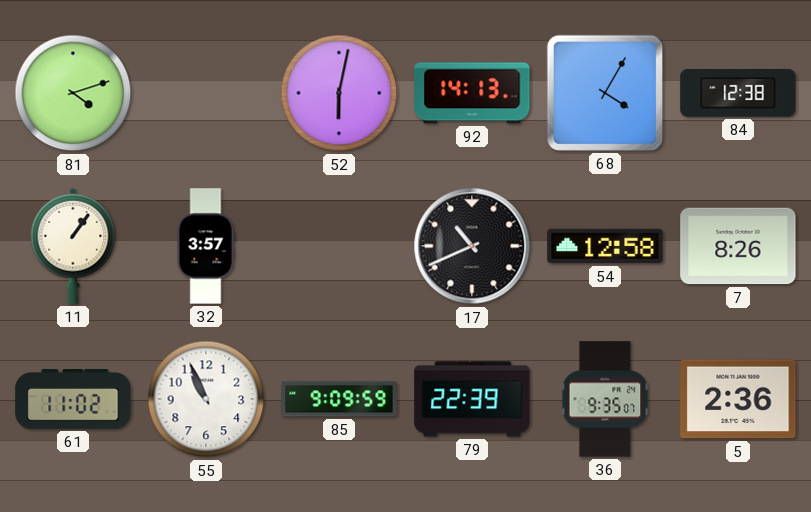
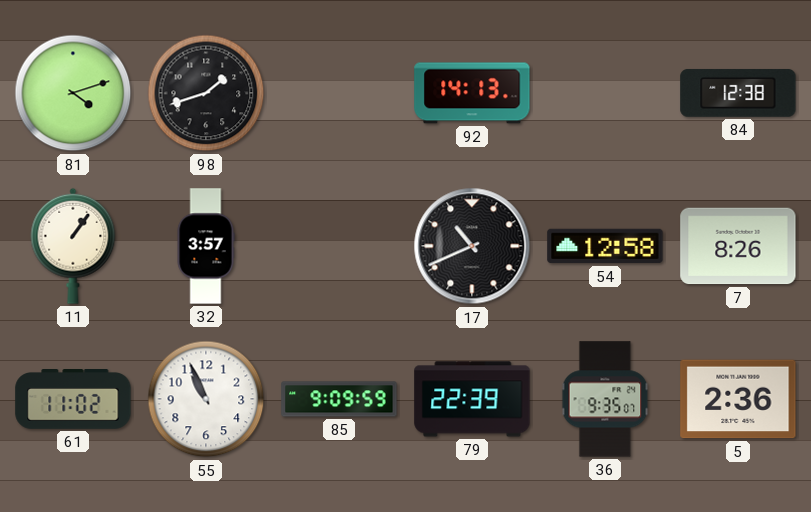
98: none -> 1:42 (206, 93)
52: 6:02 -> none (339, 93)
68: 4:05 -> none (605, 93)
